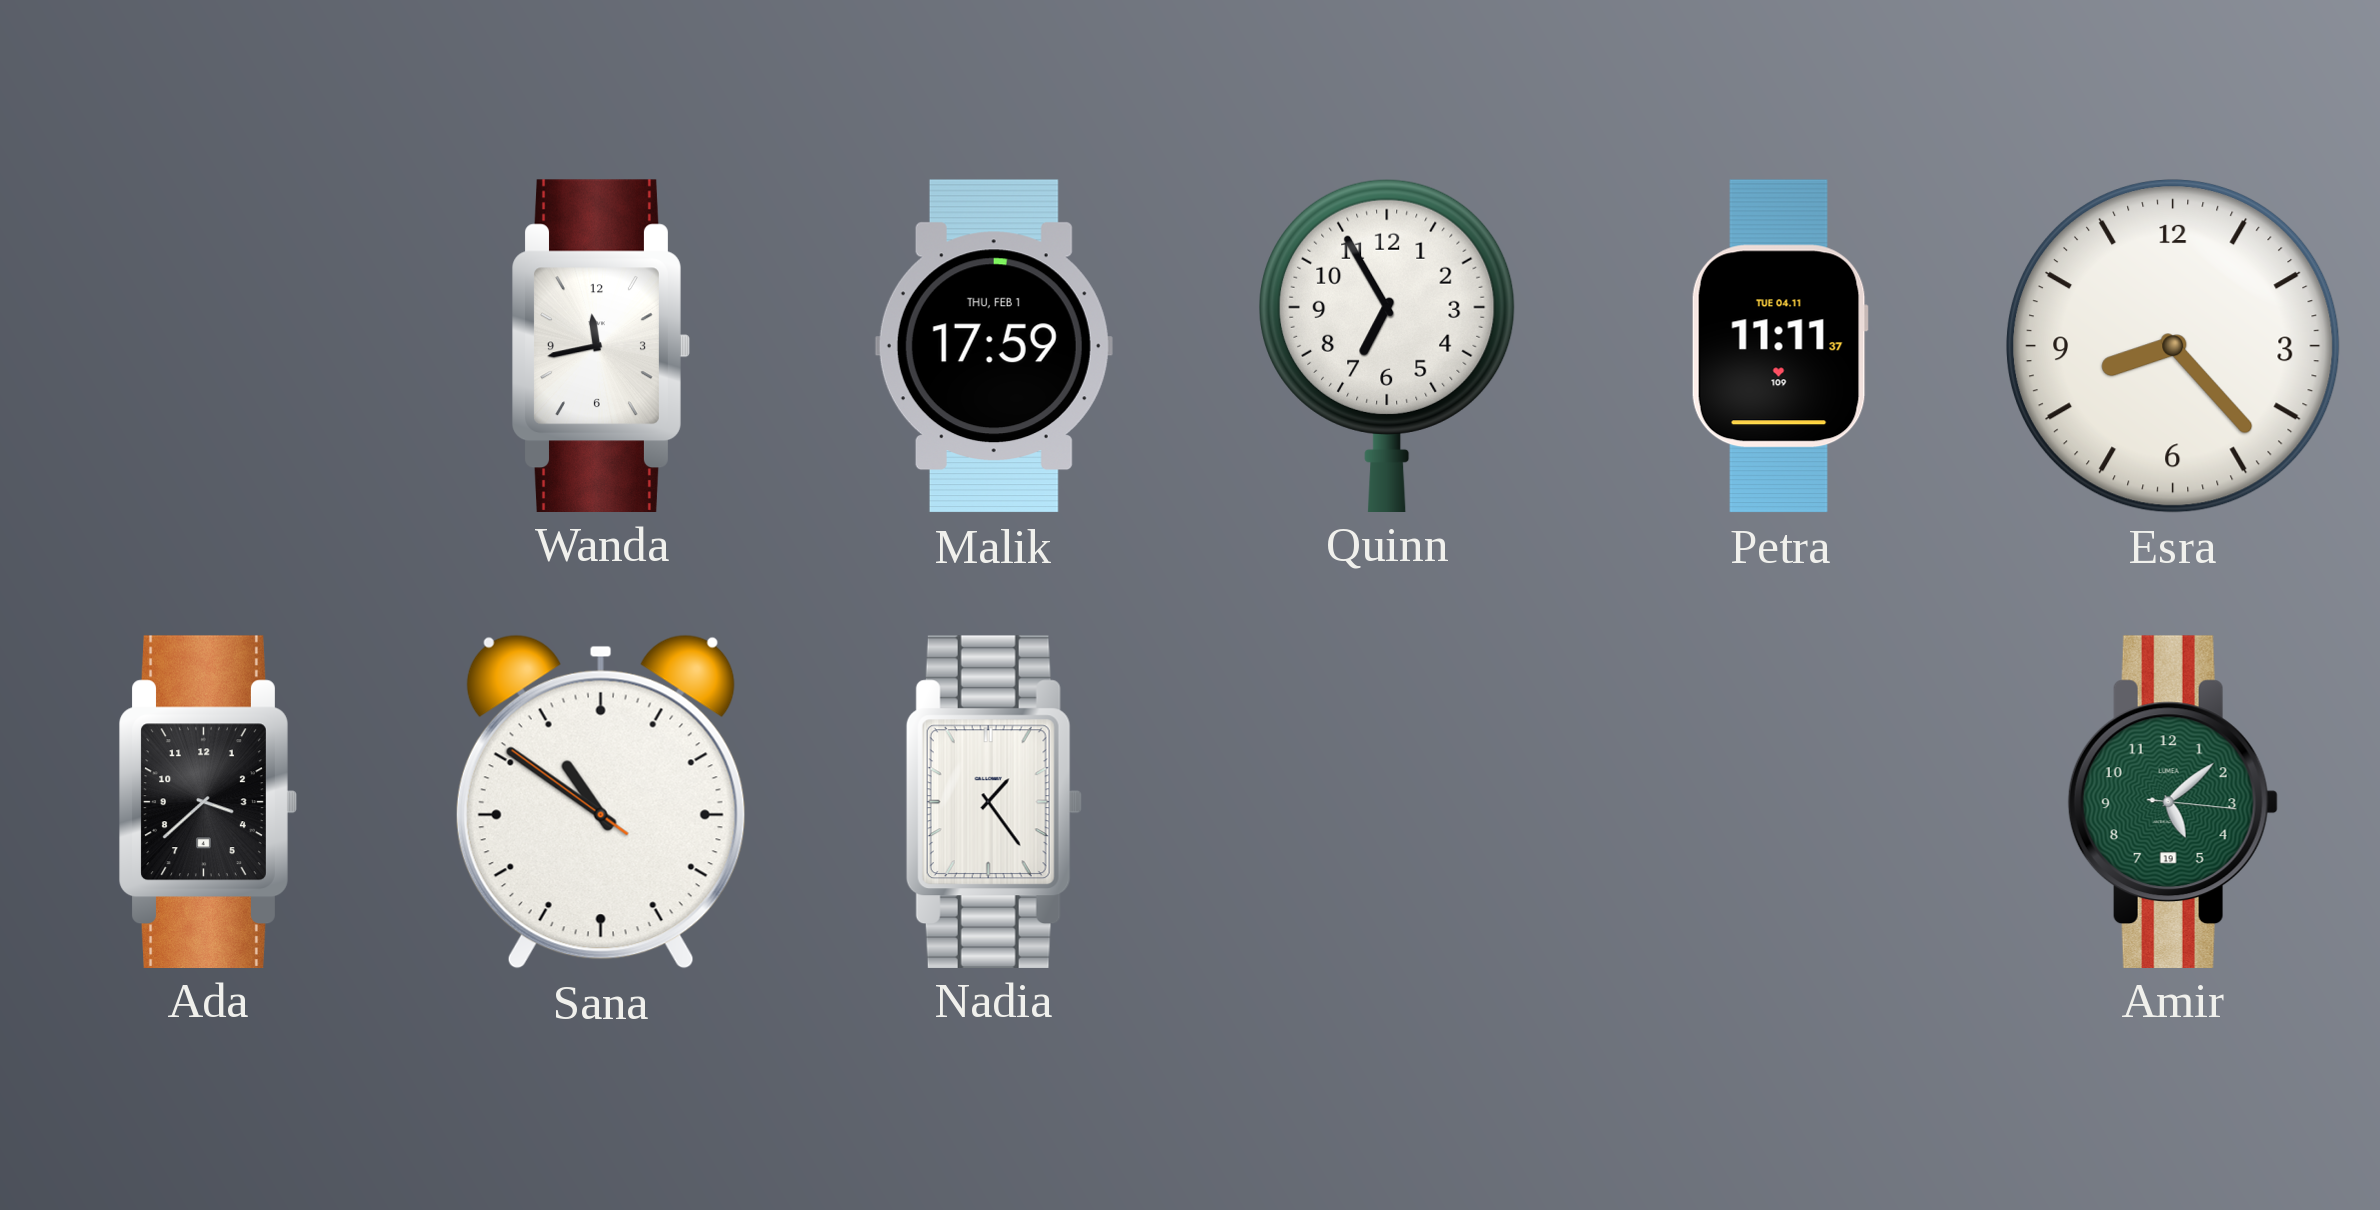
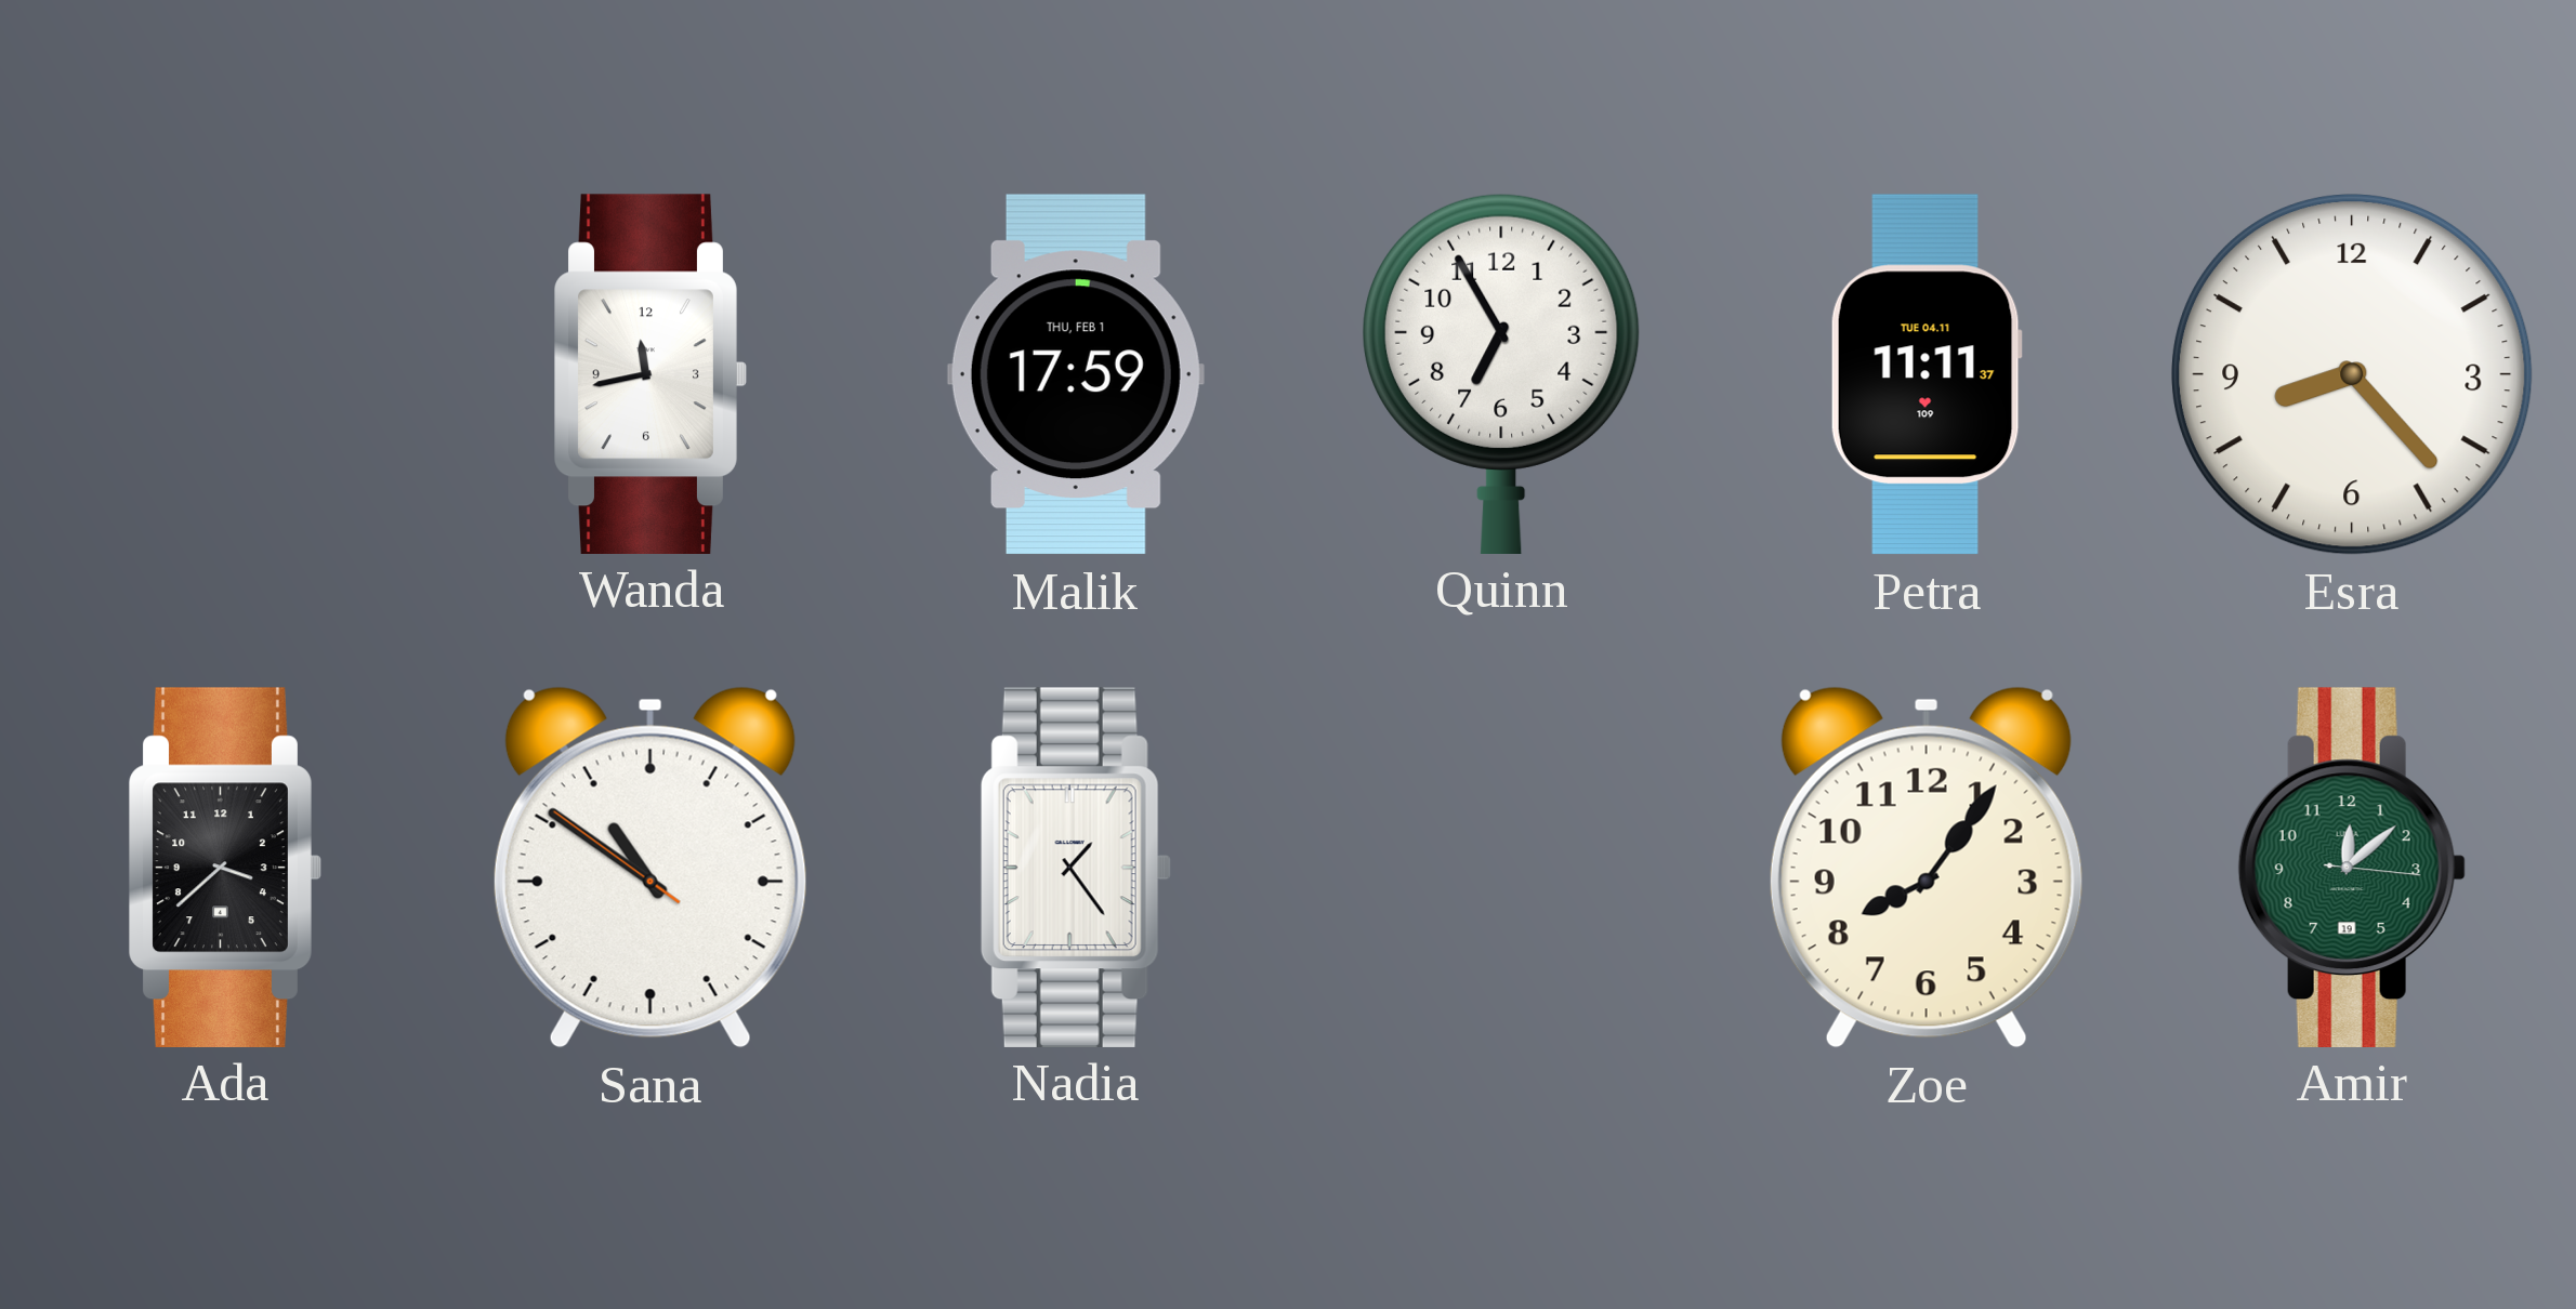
Zoe: none -> 8:06 (1927, 868)
Amir: 5:08 -> 12:08 (2352, 867)
